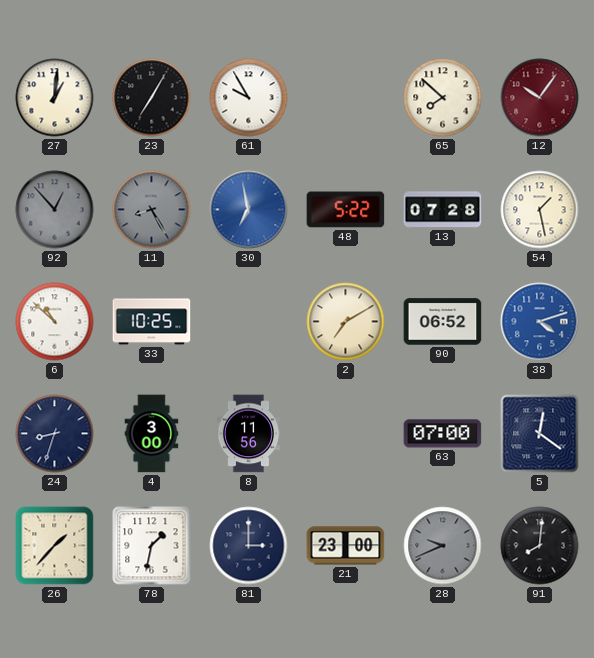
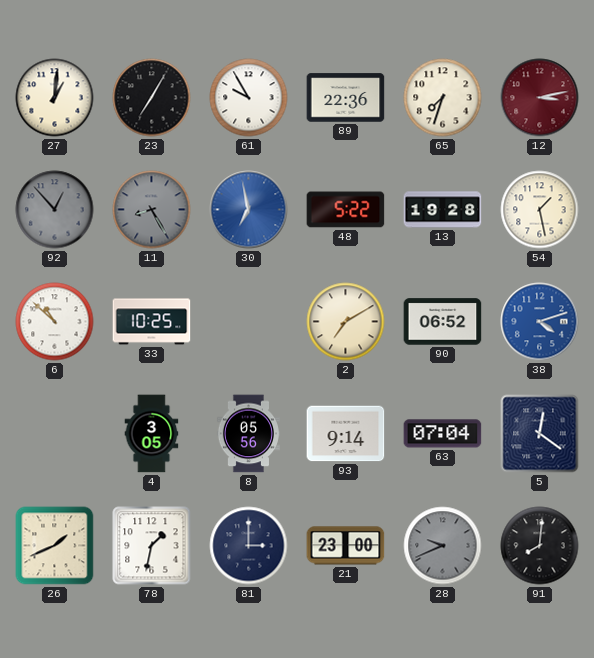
89: none -> 22:36 (346, 98)
65: 7:52 -> 7:33 (443, 98)
12: 10:06 -> 3:13 (540, 98)
13: 07:28 -> 19:28 (443, 210)
24: 8:33 -> none (55, 434)
4: 3:00 -> 3:05 (152, 434)
8: 11:56 -> 05:56 (248, 434)
93: none -> 9:14 (346, 434)
63: 07:00 -> 07:04 (443, 434)
26: 1:37 -> 1:41 (55, 546)
